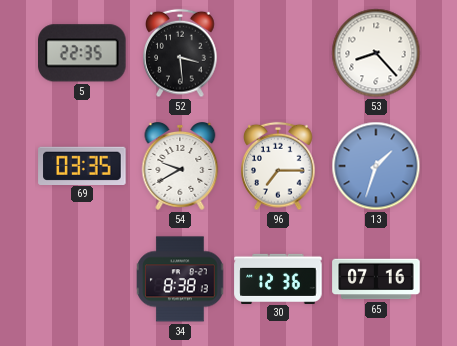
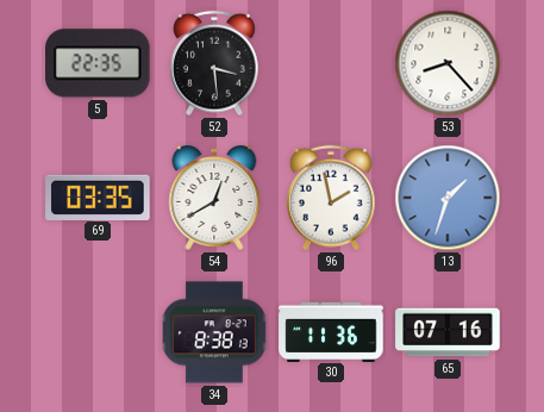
54: 9:40 -> 12:40 (214, 199)
96: 7:15 -> 1:58 (331, 198)
30: 12:36 -> 11:36 (331, 331)
